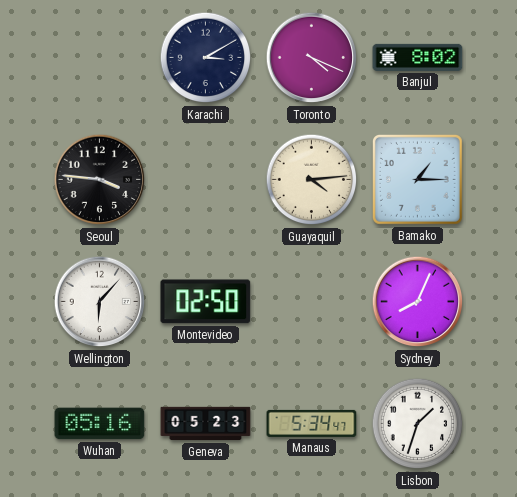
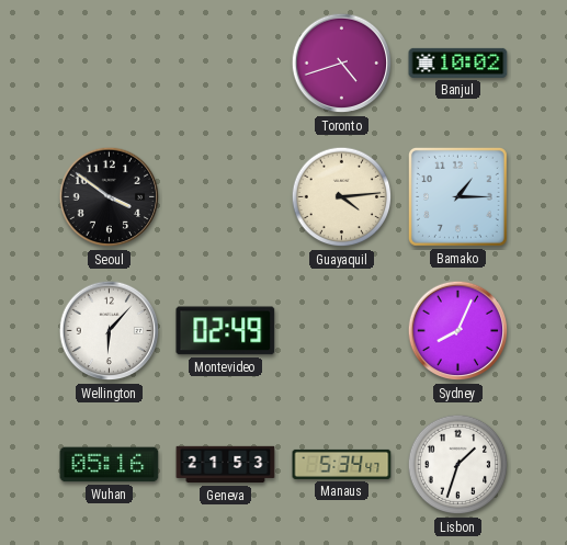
Karachi: 3:10 -> none (206, 58)
Toronto: 4:19 -> 4:42 (342, 64)
Banjul: 8:02 -> 10:02 (458, 63)
Seoul: 3:46 -> 3:51 (110, 197)
Montevideo: 02:50 -> 02:49 (226, 331)
Geneva: 05:23 -> 21:53 (226, 465)
